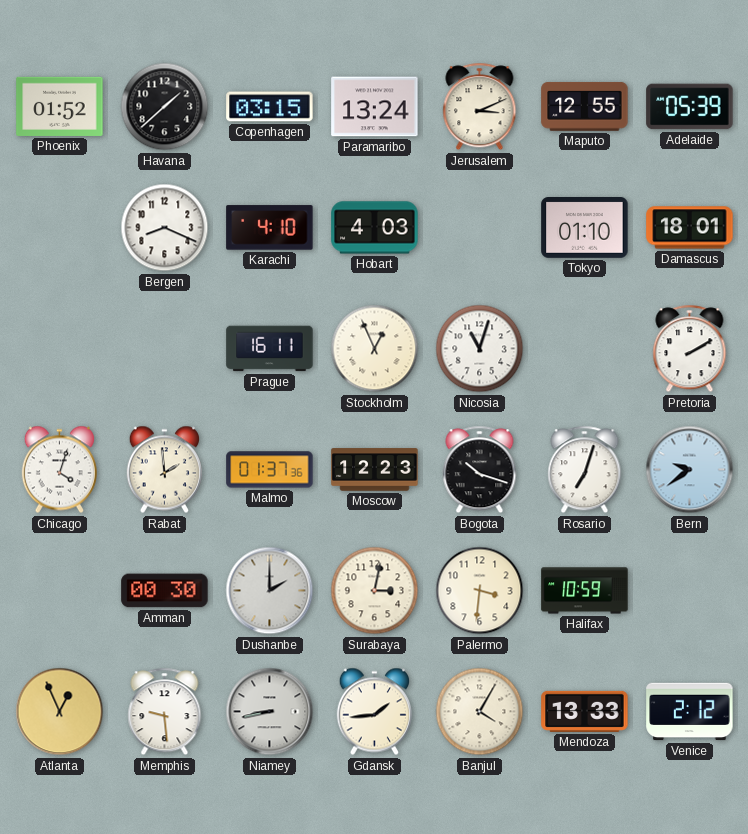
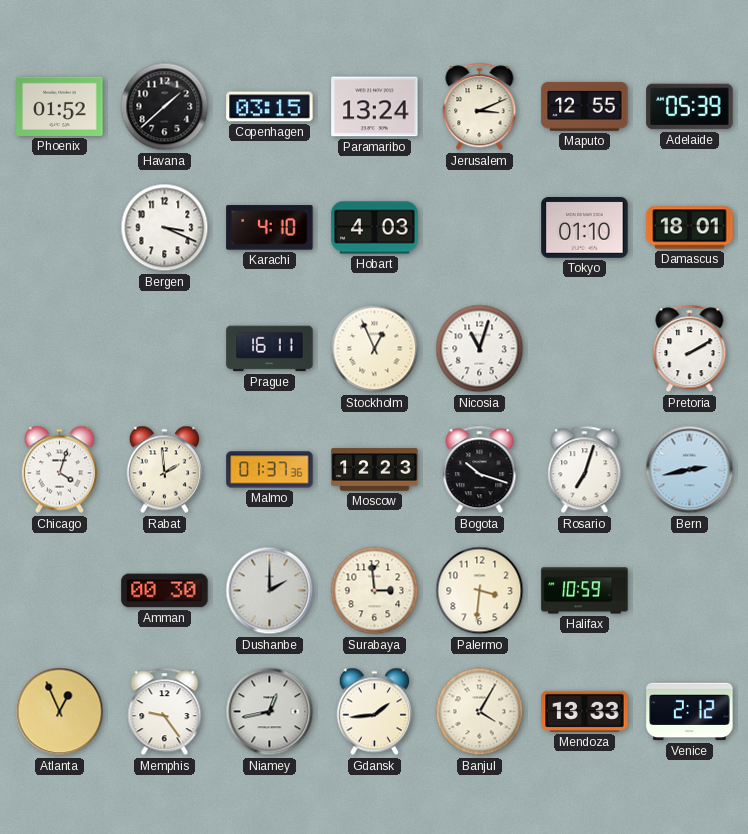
Bergen: 8:19 -> 3:19 (165, 228)
Bern: 9:39 -> 2:43 (690, 470)
Surabaya: 3:02 -> 2:59 (375, 591)
Memphis: 9:29 -> 9:24 (165, 712)
Niamey: 8:43 -> 12:43 (270, 712)
